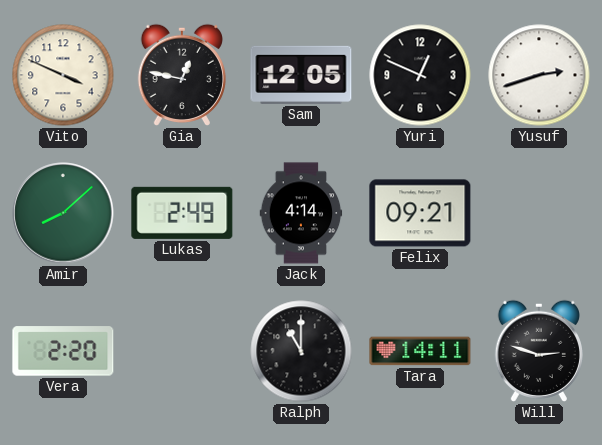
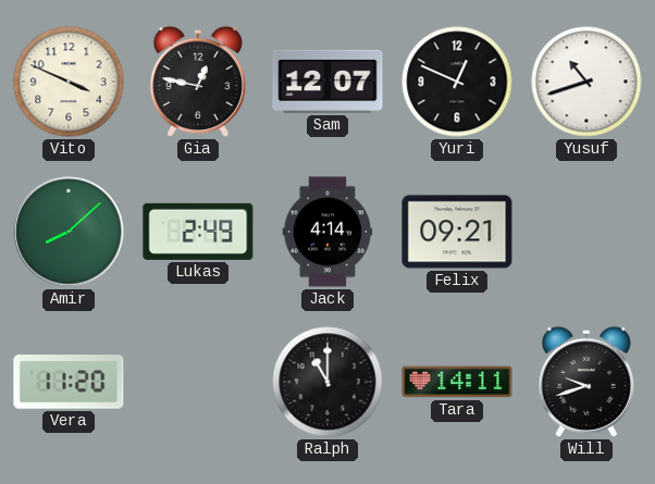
Sam: 12:05 -> 12:07 (327, 82)
Yusuf: 2:42 -> 10:42 (586, 82)
Vera: 2:20 -> 11:20 (69, 382)
Will: 2:48 -> 9:42 (586, 382)
